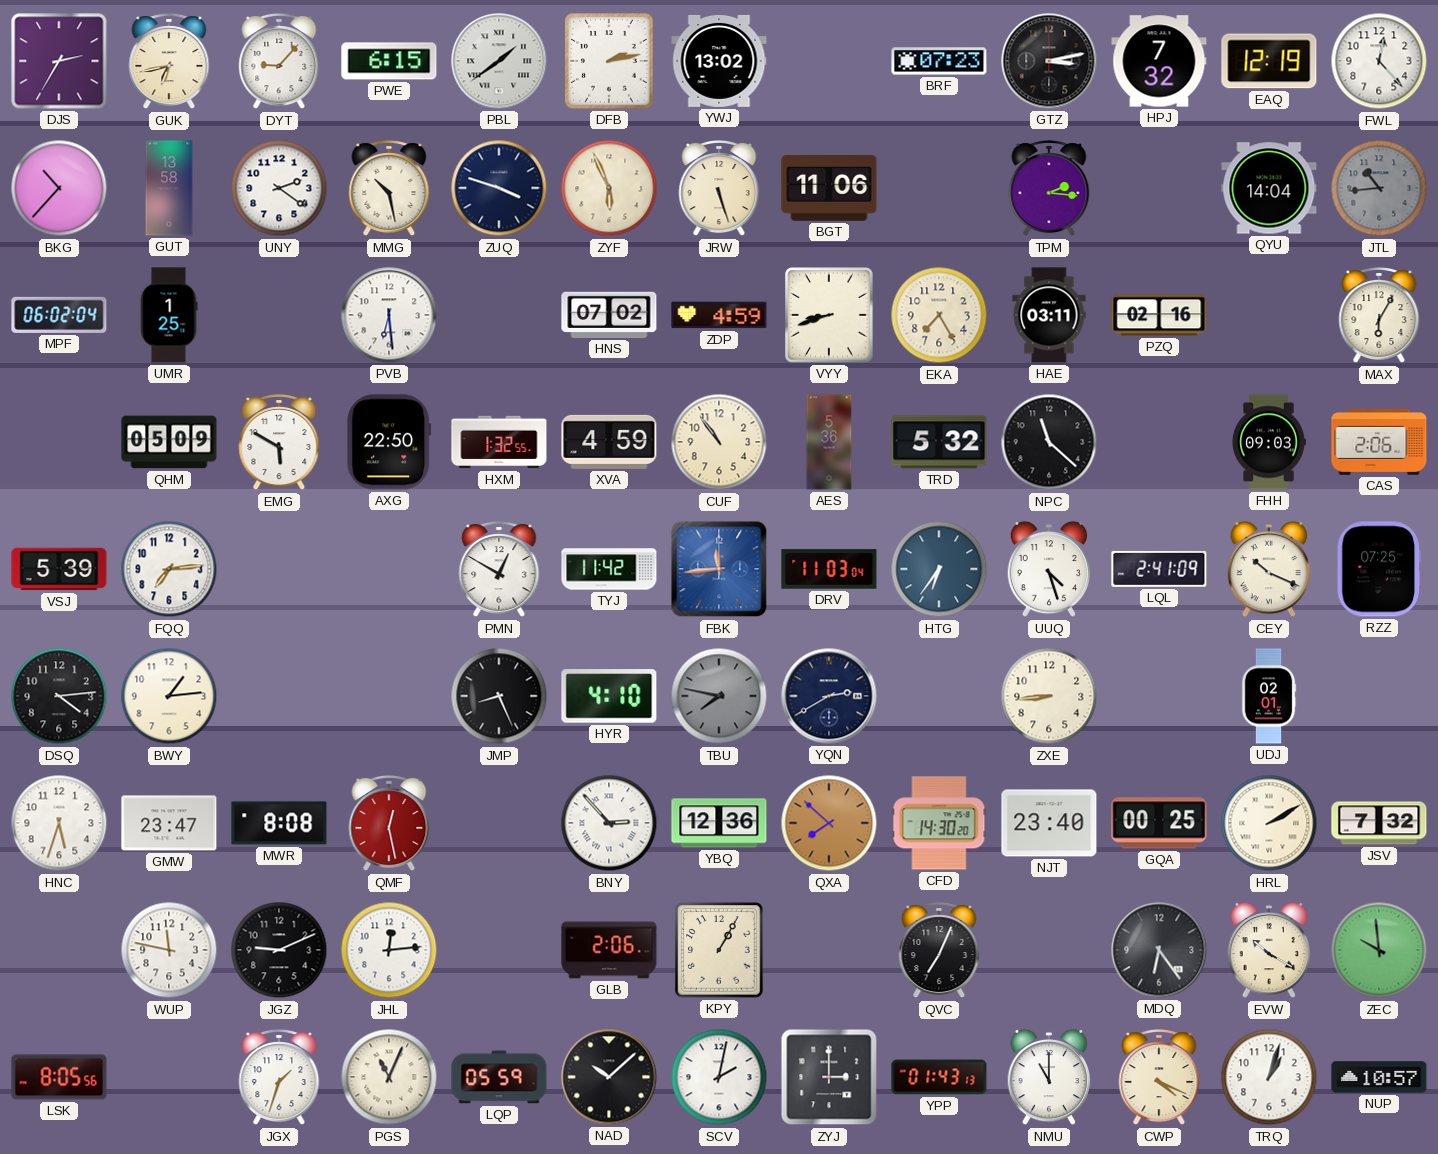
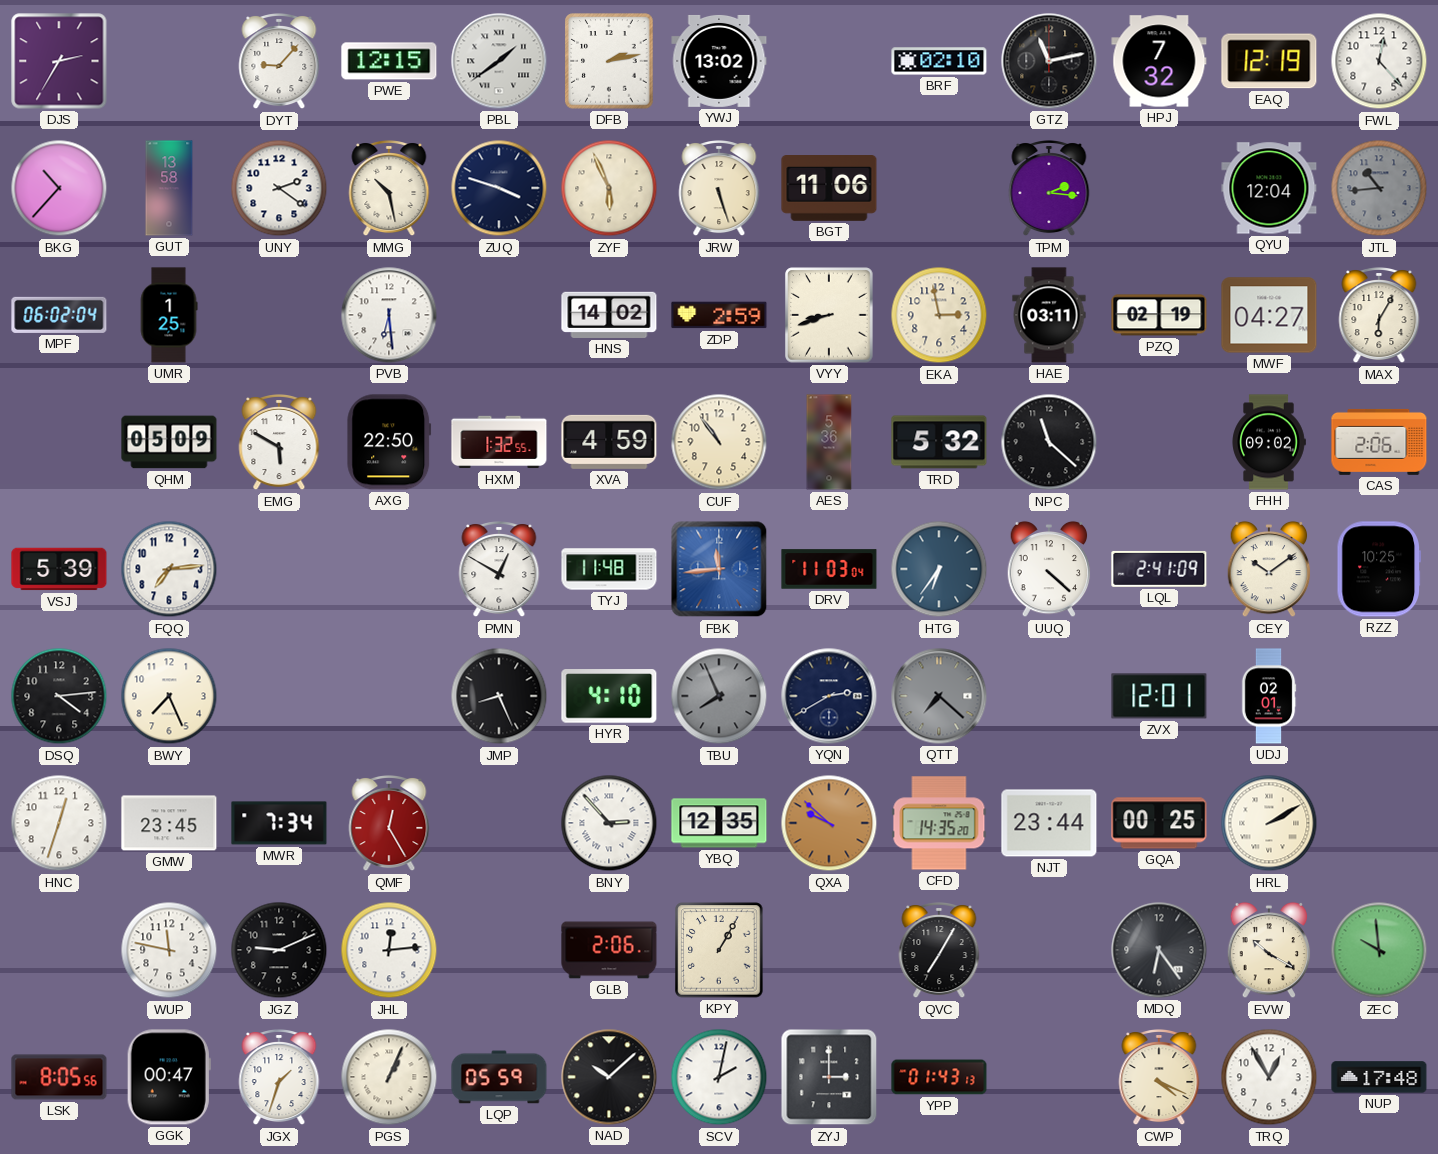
GUK: 6:43 -> none (169, 62)
PWE: 6:15 -> 12:15 (389, 61)
BRF: 07:23 -> 02:10 (939, 61)
GTZ: 3:13 -> 11:13 (1049, 61)
QYU: 14:04 -> 12:04 (1269, 188)
HNS: 07:02 -> 14:02 (609, 315)
ZDP: 4:59 -> 2:59 (719, 315)
EKA: 7:25 -> 2:58 (939, 315)
PZQ: 02:16 -> 02:19 (1159, 315)
MWF: none -> 04:27 (1269, 315)
FHH: 09:03 -> 09:02 (1269, 442)
TYJ: 11:42 -> 11:48 (609, 569)
UUQ: 4:27 -> 4:22 (1049, 569)
CEY: 10:19 -> 10:09 (1269, 569)
RZZ: 07:25 -> 10:25 (1378, 569)
BWY: 1:14 -> 7:26 (169, 696)
TBU: 7:47 -> 7:56 (719, 696)
QTT: none -> 7:22 (939, 696)
ZXE: 8:44 -> none (1049, 696)
ZVX: none -> 12:01 (1159, 696)
HNC: 5:33 -> 12:33 (59, 823)
GMW: 23:47 -> 23:45 (169, 823)
MWR: 8:08 -> 7:34 (279, 823)
QMF: 12:28 -> 12:25 (389, 824)
YBQ: 12:36 -> 12:35 (719, 823)
QXA: 7:52 -> 9:52 (829, 823)
CFD: 14:30 -> 14:35 (939, 823)
NJT: 23:40 -> 23:44 (1049, 823)
JSV: 7:32 -> none (1379, 823)
QVC: 7:04 -> 7:05 (939, 951)
GGK: none -> 00:47 (169, 1077)
PGS: 11:04 -> 1:04 (389, 1077)
NMU: 11:00 -> none (1049, 1077)
TRQ: 1:03 -> 12:55 (1269, 1077)
NUP: 10:57 -> 17:48 (1379, 1077)
